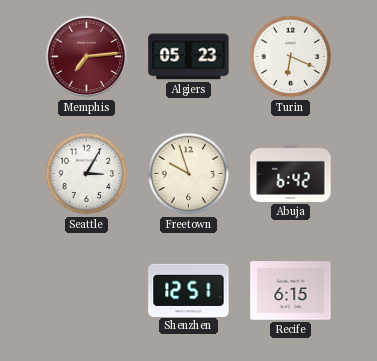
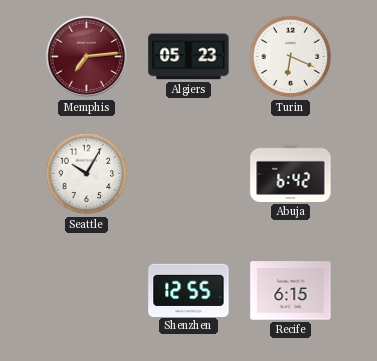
Seattle: 3:05 -> 10:05 (87, 174)
Freetown: 9:57 -> none (189, 174)
Shenzhen: 12:51 -> 12:55 (189, 290)
